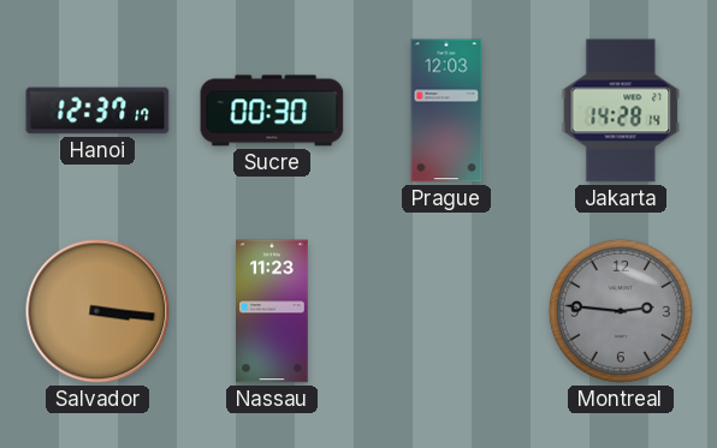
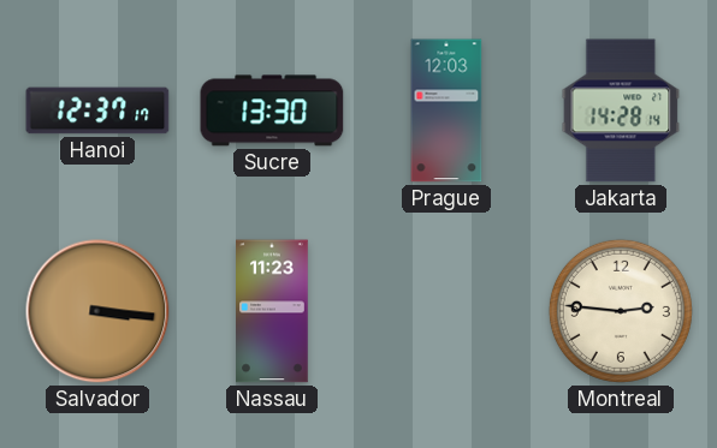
Sucre: 00:30 -> 13:30 (272, 110)
Montreal dial: grey -> cream (621, 311)
